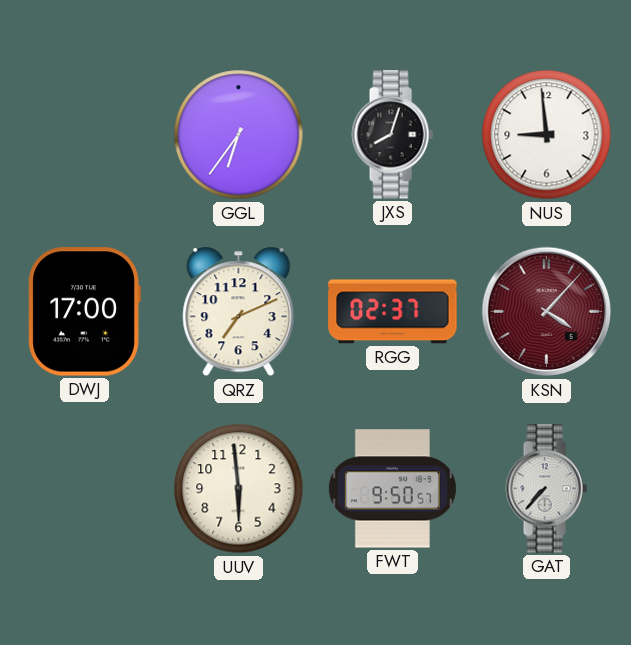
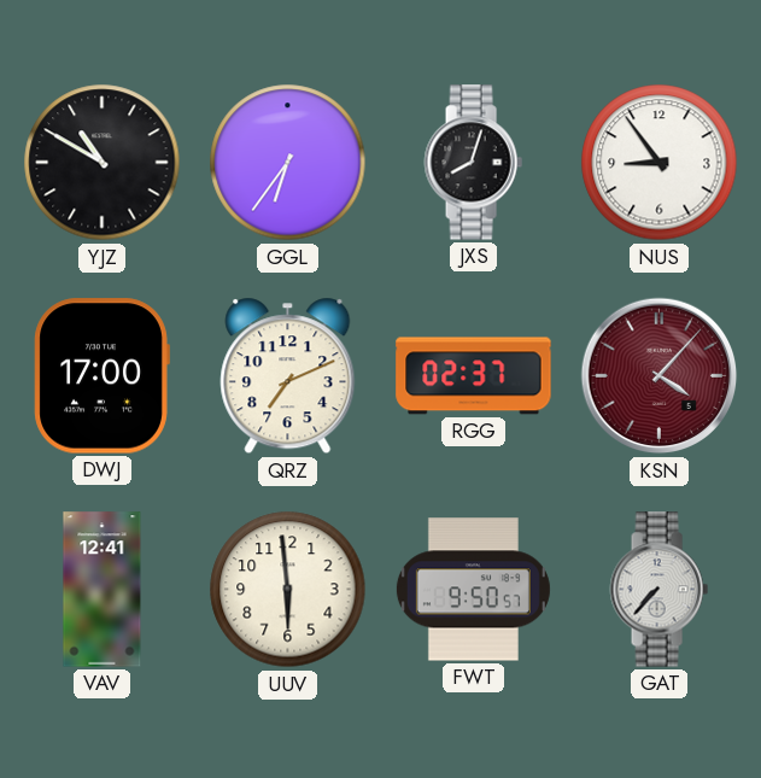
YJZ: none -> 10:50 (103, 163)
NUS: 8:59 -> 8:54 (660, 163)
VAV: none -> 12:41 (103, 590)
